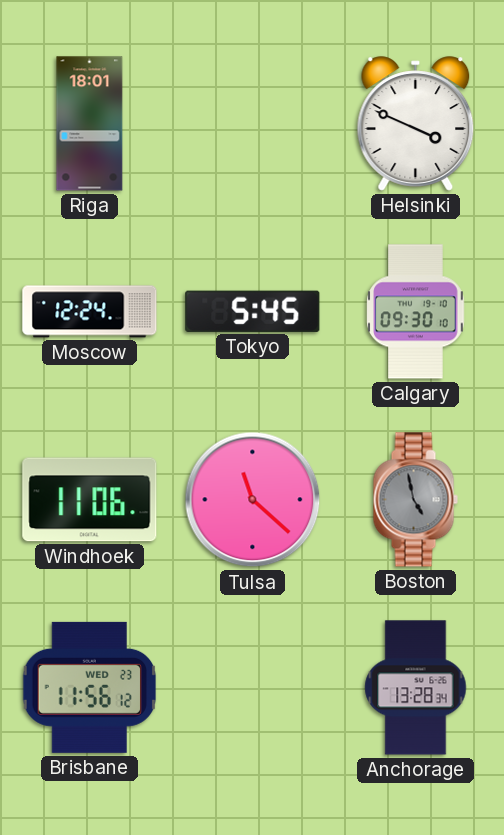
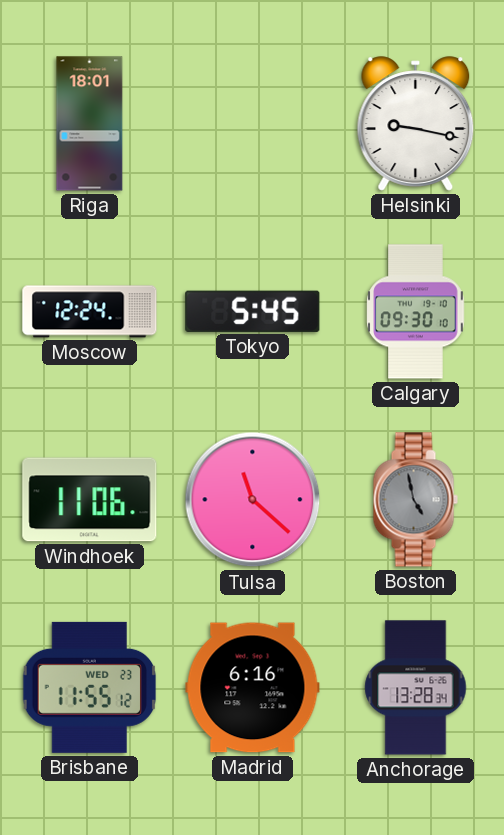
Helsinki: 3:49 -> 9:17 (416, 124)
Brisbane: 11:56 -> 11:55 (90, 687)
Madrid: none -> 6:16 (253, 688)
